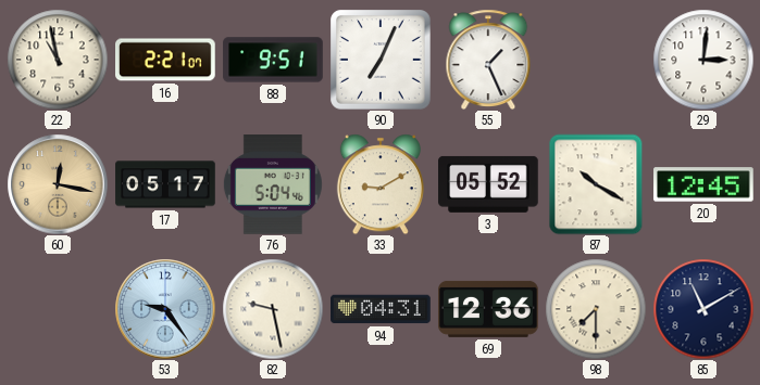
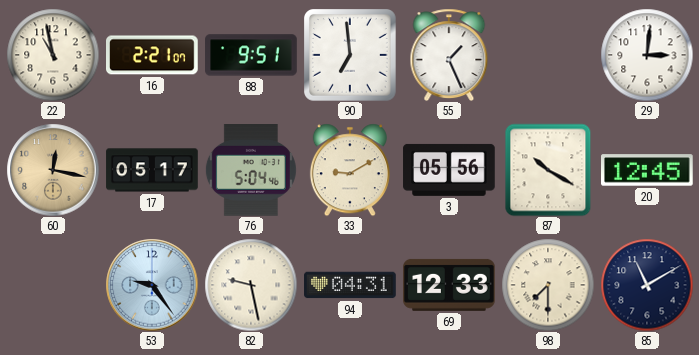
90: 7:04 -> 6:59 (351, 56)
3: 05:52 -> 05:56 (449, 170)
69: 12:36 -> 12:33 (449, 285)
